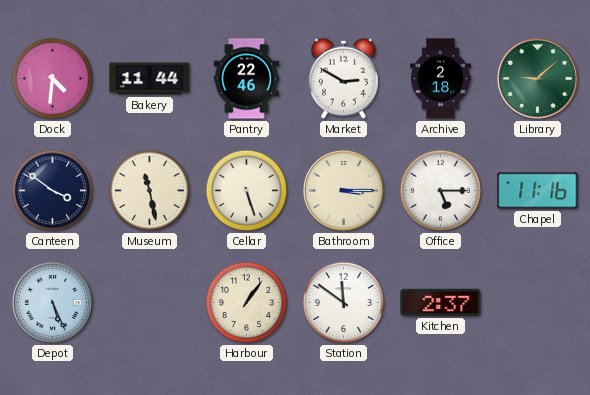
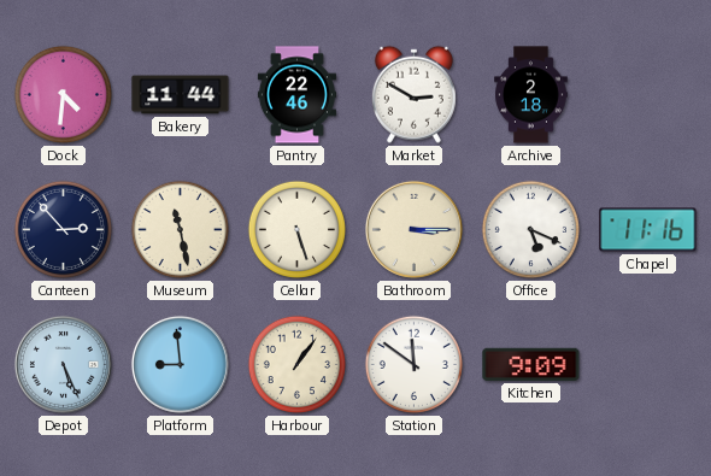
Library: 9:08 -> none (537, 78)
Canteen: 3:51 -> 2:53 (63, 229)
Office: 5:15 -> 5:19 (530, 229)
Platform: none -> 8:59 (180, 364)
Kitchen: 2:37 -> 9:09 (531, 364)
